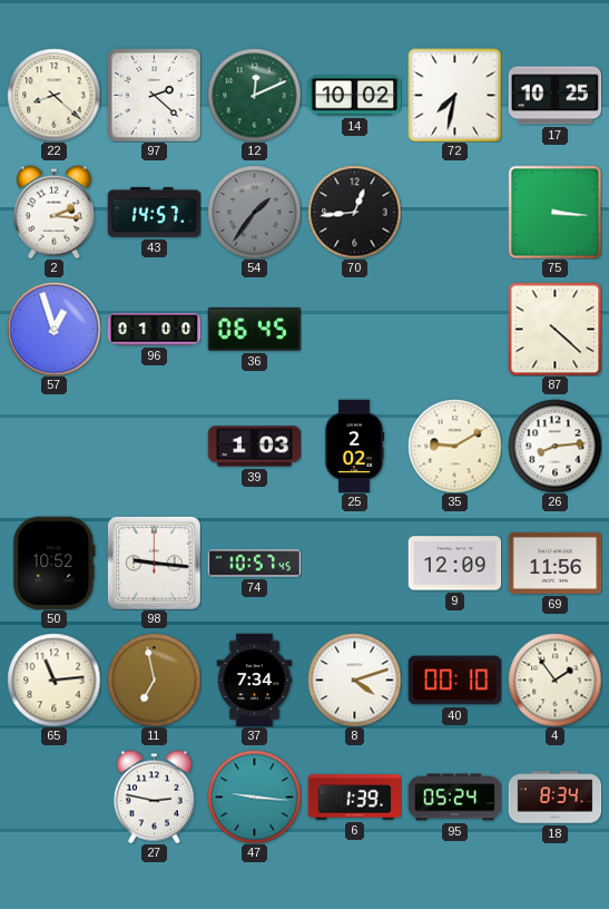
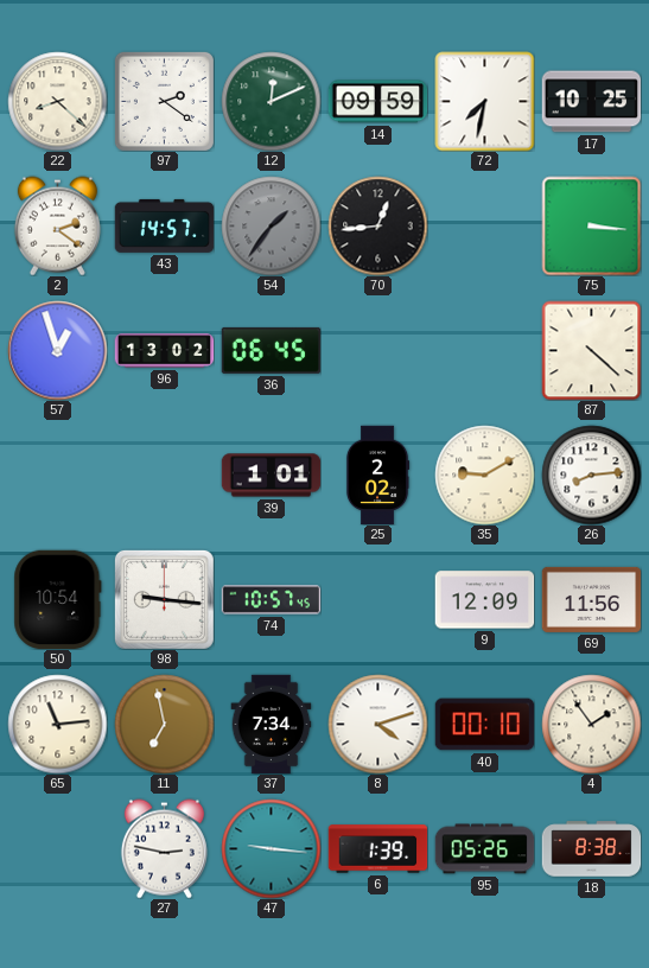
97: 2:22 -> 2:21 (164, 101)
14: 10:02 -> 09:59 (377, 102)
2: 2:16 -> 2:21 (57, 225)
96: 01:00 -> 13:02 (164, 351)
39: 1:03 -> 1:01 (271, 476)
50: 10:52 -> 10:54 (58, 599)
95: 05:24 -> 05:26 (484, 849)
18: 8:34 -> 8:38 (591, 849)
